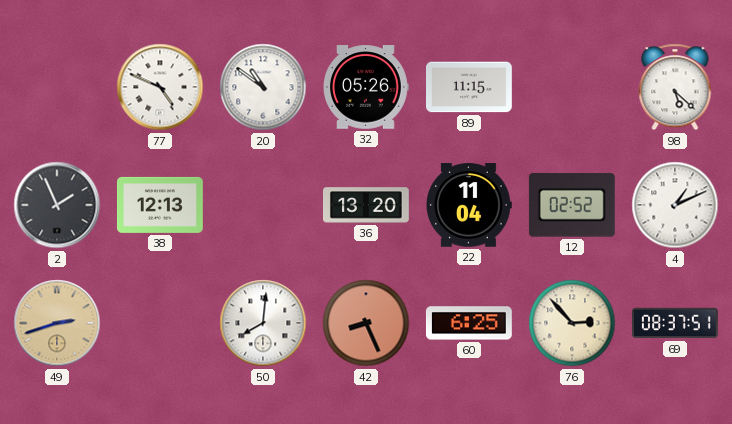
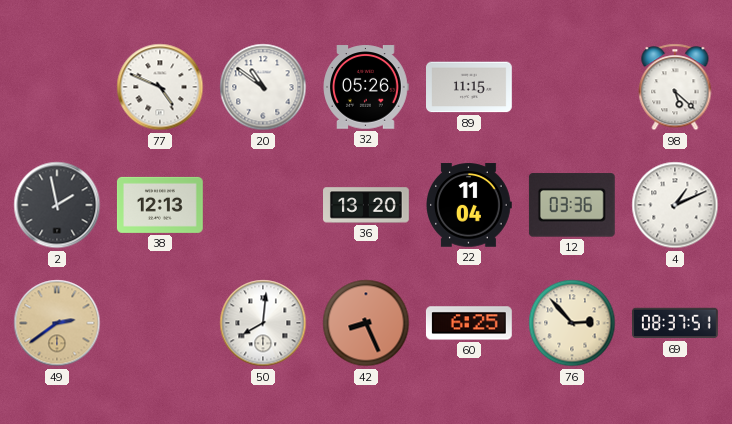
2: 1:56 -> 1:58 (57, 205)
12: 02:52 -> 03:36 (572, 205)
49: 2:42 -> 2:39 (57, 323)
